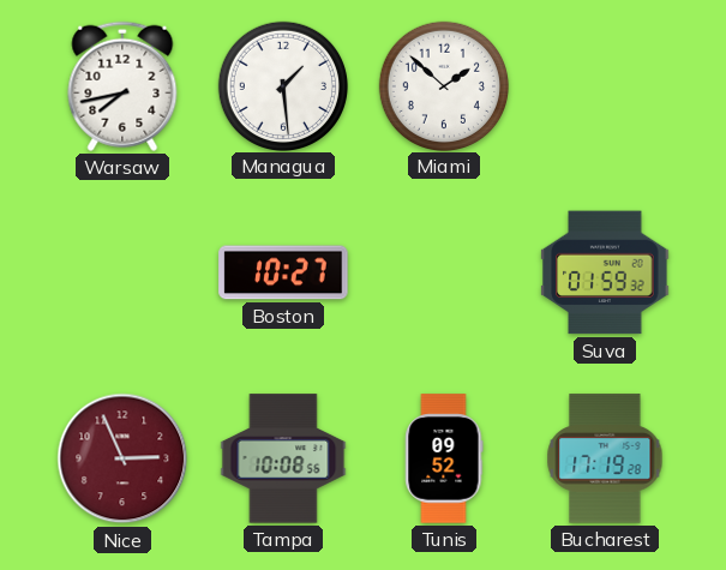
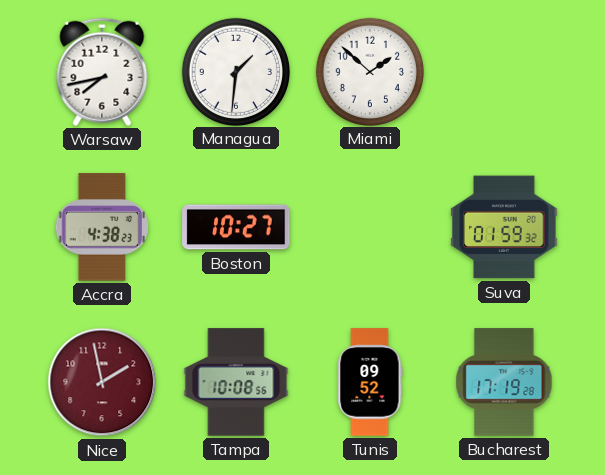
Managua: 1:29 -> 1:31 (235, 71)
Accra: none -> 4:38 (102, 227)
Nice: 2:56 -> 1:58 (102, 382)
